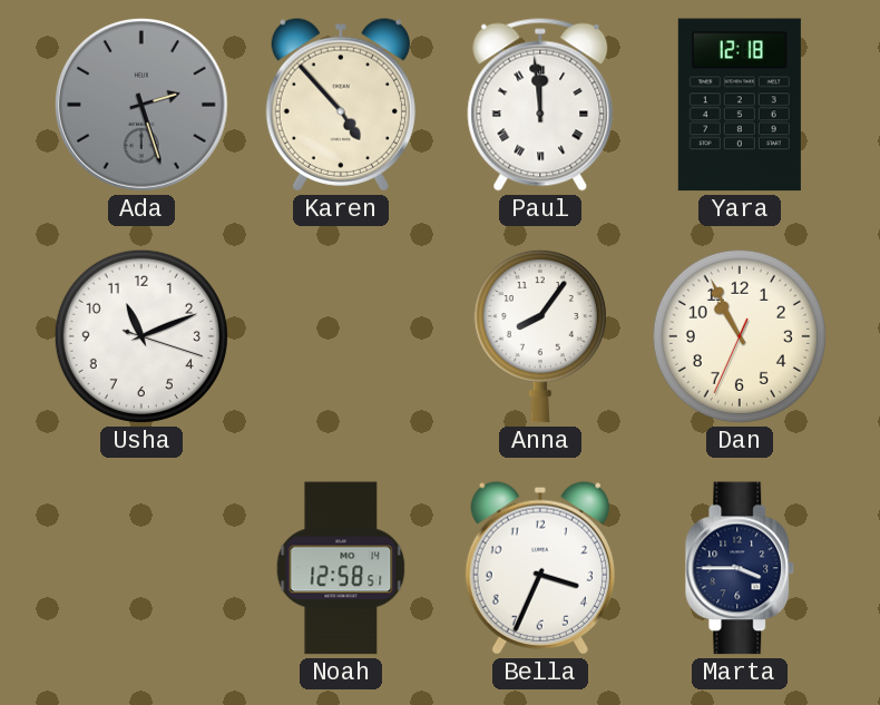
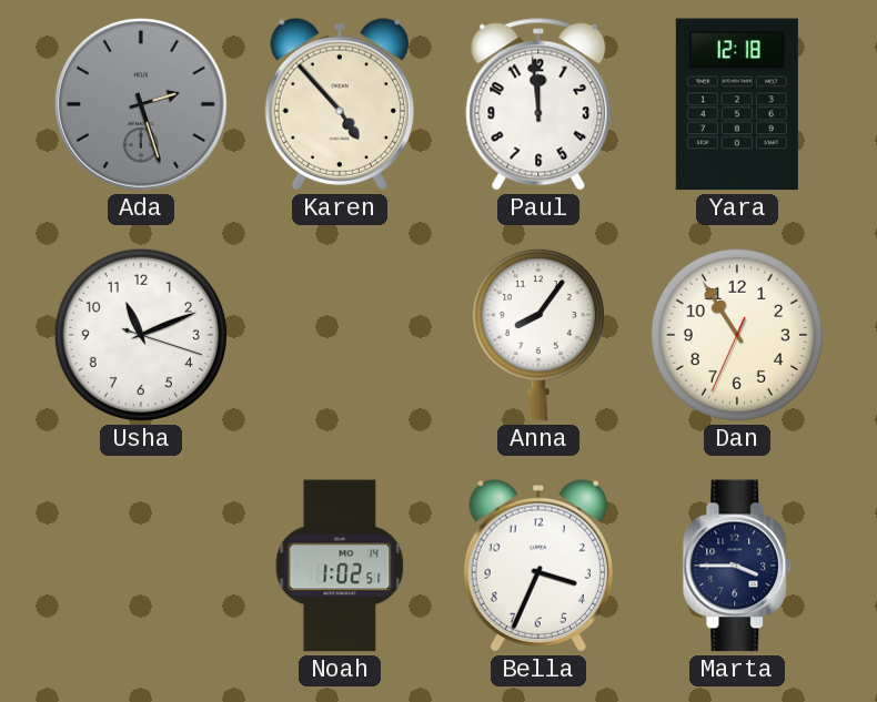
Paul numerals: Roman -> Arabic (538, 104)
Dan: 10:55 -> 10:54 (737, 335)
Noah: 12:58 -> 1:02 (340, 566)
